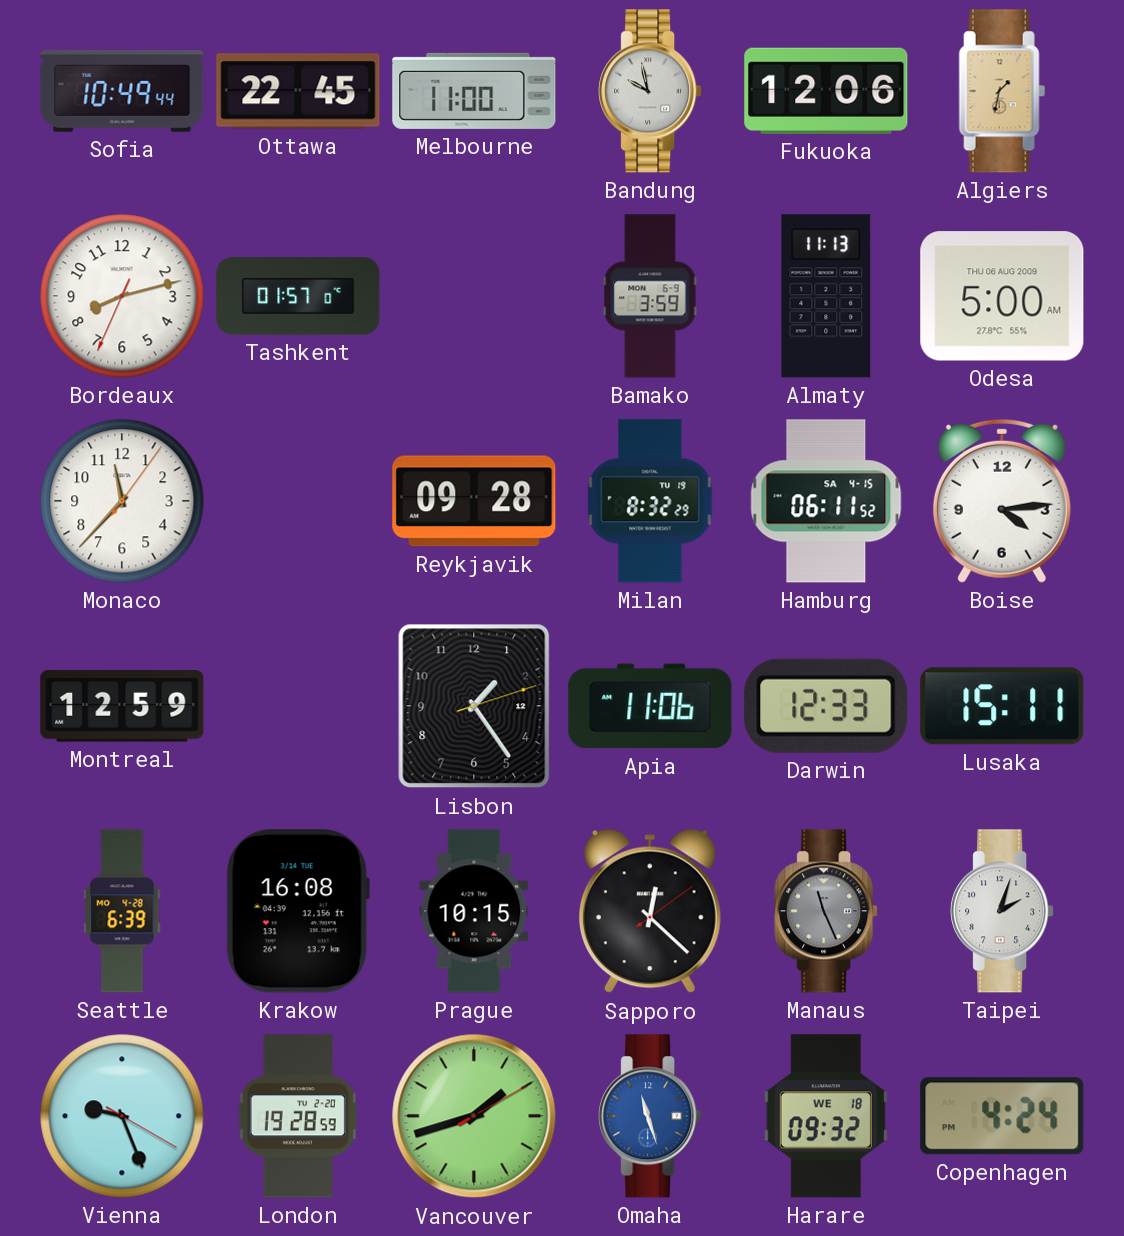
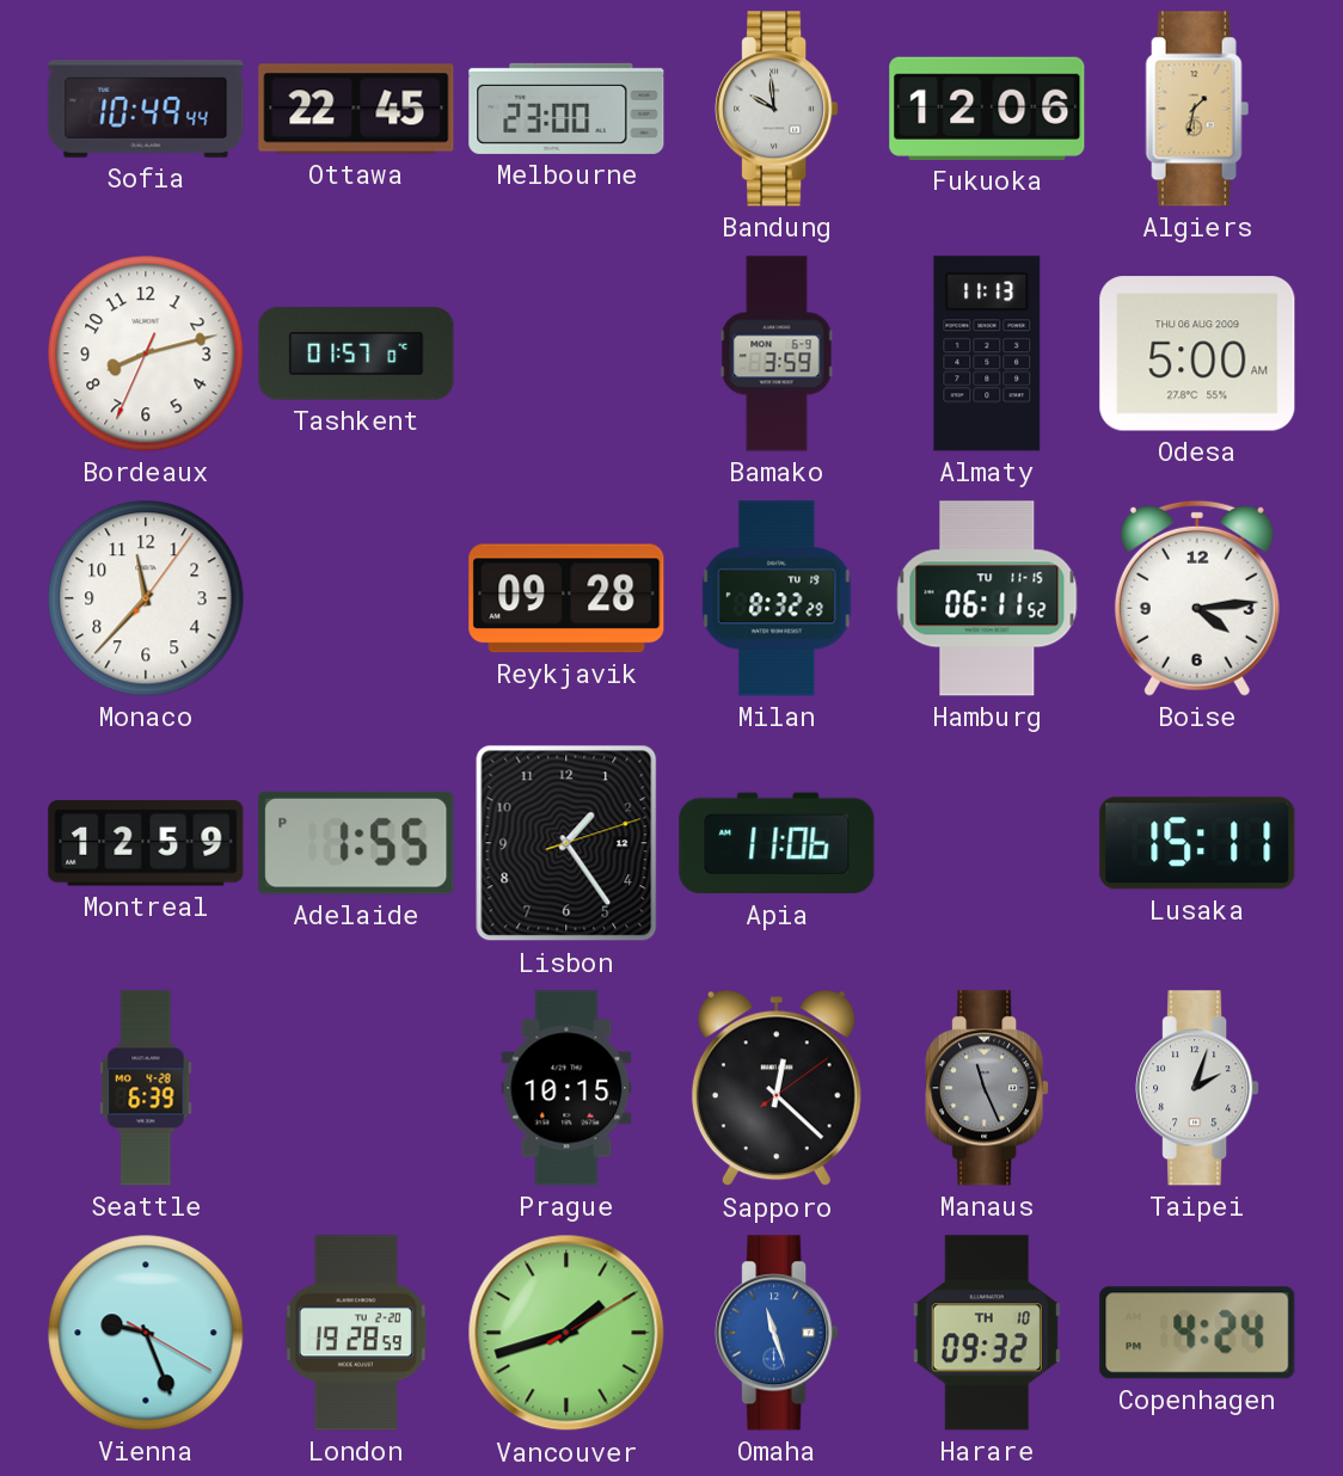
Melbourne: 11:00 -> 23:00 (566, 109)
Bandung: 9:58 -> 9:59 (777, 109)
Hamburg date: SA 4-15 -> TU 11-15 (987, 598)
Adelaide: none -> 1:55 (356, 843)
Darwin: 12:33 -> none (826, 706)
Krakow: 16:08 -> none (298, 911)
Harare date: WE 18 -> TH 10 (987, 1333)
